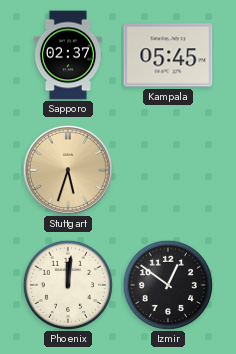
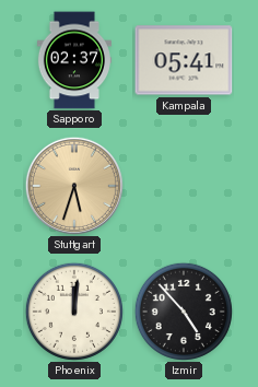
Kampala: 05:45 -> 05:41 (184, 60)
Izmir: 12:51 -> 4:53 (184, 312)
